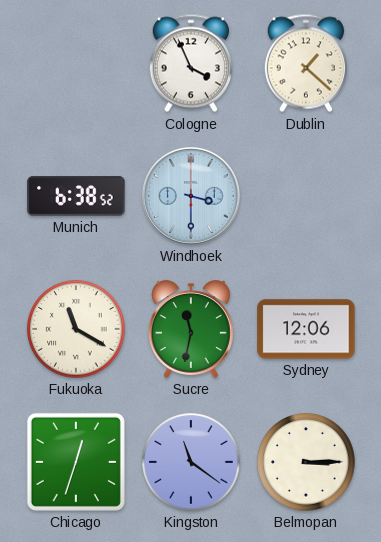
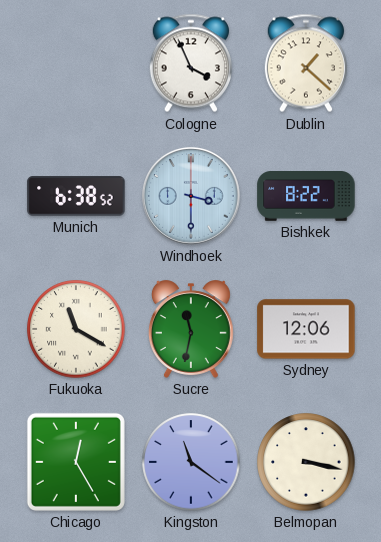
Bishkek: none -> 8:22 (306, 197)
Chicago: 12:33 -> 12:25 (76, 462)
Belmopan: 3:15 -> 3:17 (306, 462)
